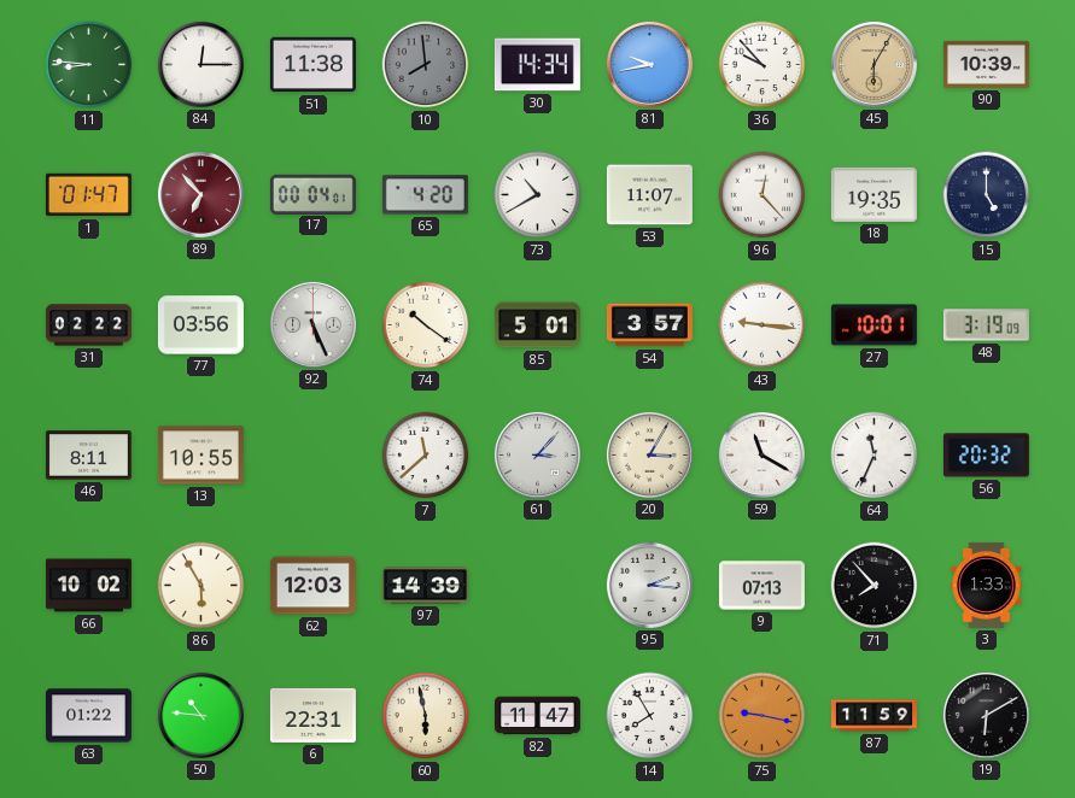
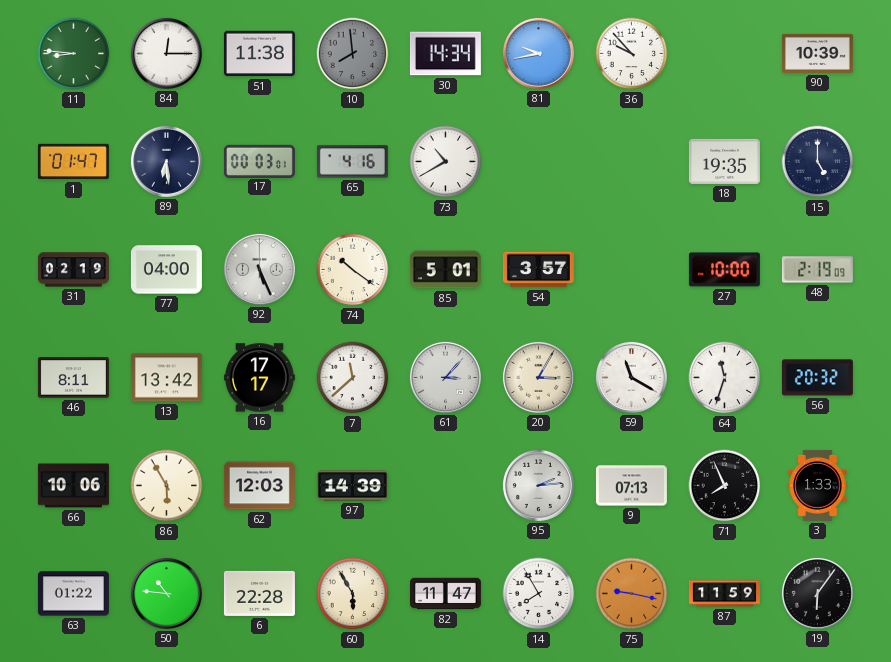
45: 6:05 -> none (874, 64)
89: 6:53 -> 6:29 (166, 161)
89 dial: burgundy -> navy (166, 161)
17: 00:04 -> 00:03 (259, 161)
65: 4:20 -> 4:16 (352, 162)
53: 11:07 -> none (649, 195)
96: 12:23 -> none (763, 195)
31: 02:22 -> 02:19 (73, 270)
77: 03:56 -> 04:00 (166, 270)
43: 9:16 -> none (763, 325)
27: 10:01 -> 10:00 (724, 270)
48: 3:19 -> 2:19 (817, 270)
13: 10:55 -> 13:42 (166, 378)
16: none -> 17:17 (259, 378)
64: 11:34 -> 11:33 (725, 378)
66: 10:02 -> 10:06 (73, 486)
95: 2:16 -> 2:14 (538, 485)
71: 7:53 -> 7:56 (725, 486)
6: 22:31 -> 22:28 (259, 593)
60: 5:58 -> 5:55 (353, 594)
19: 6:10 -> 6:06 (817, 593)
